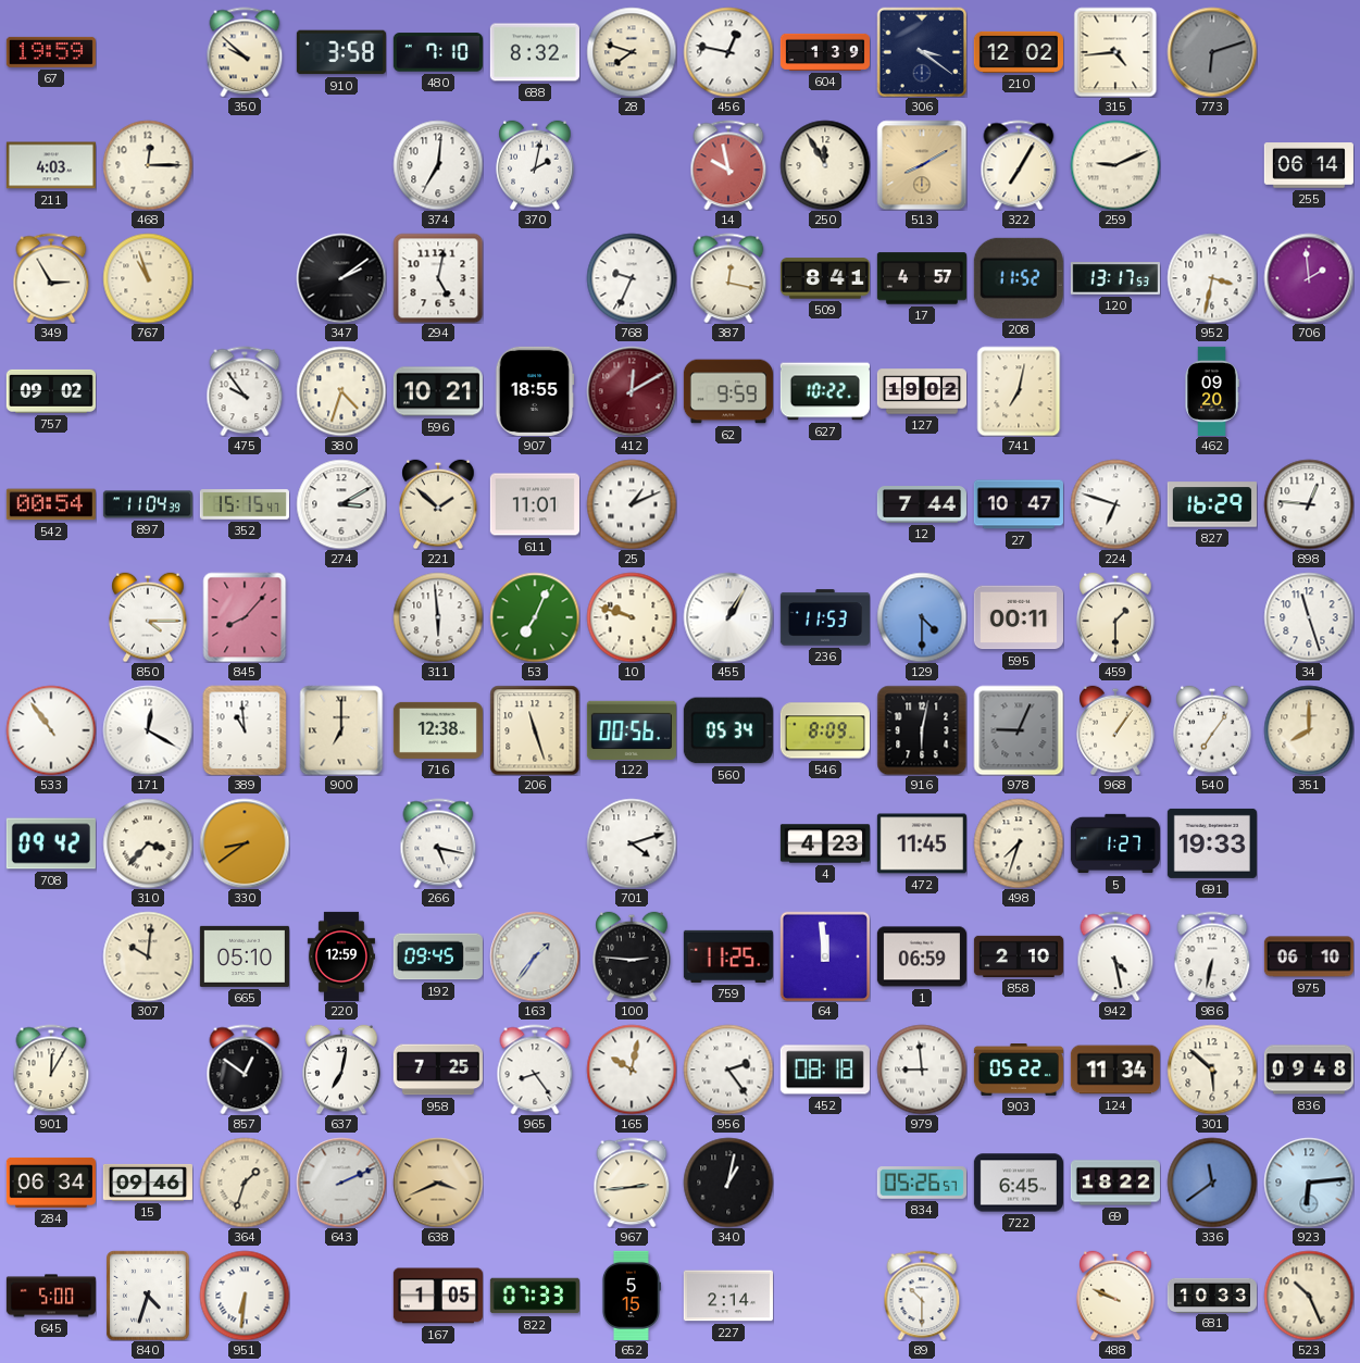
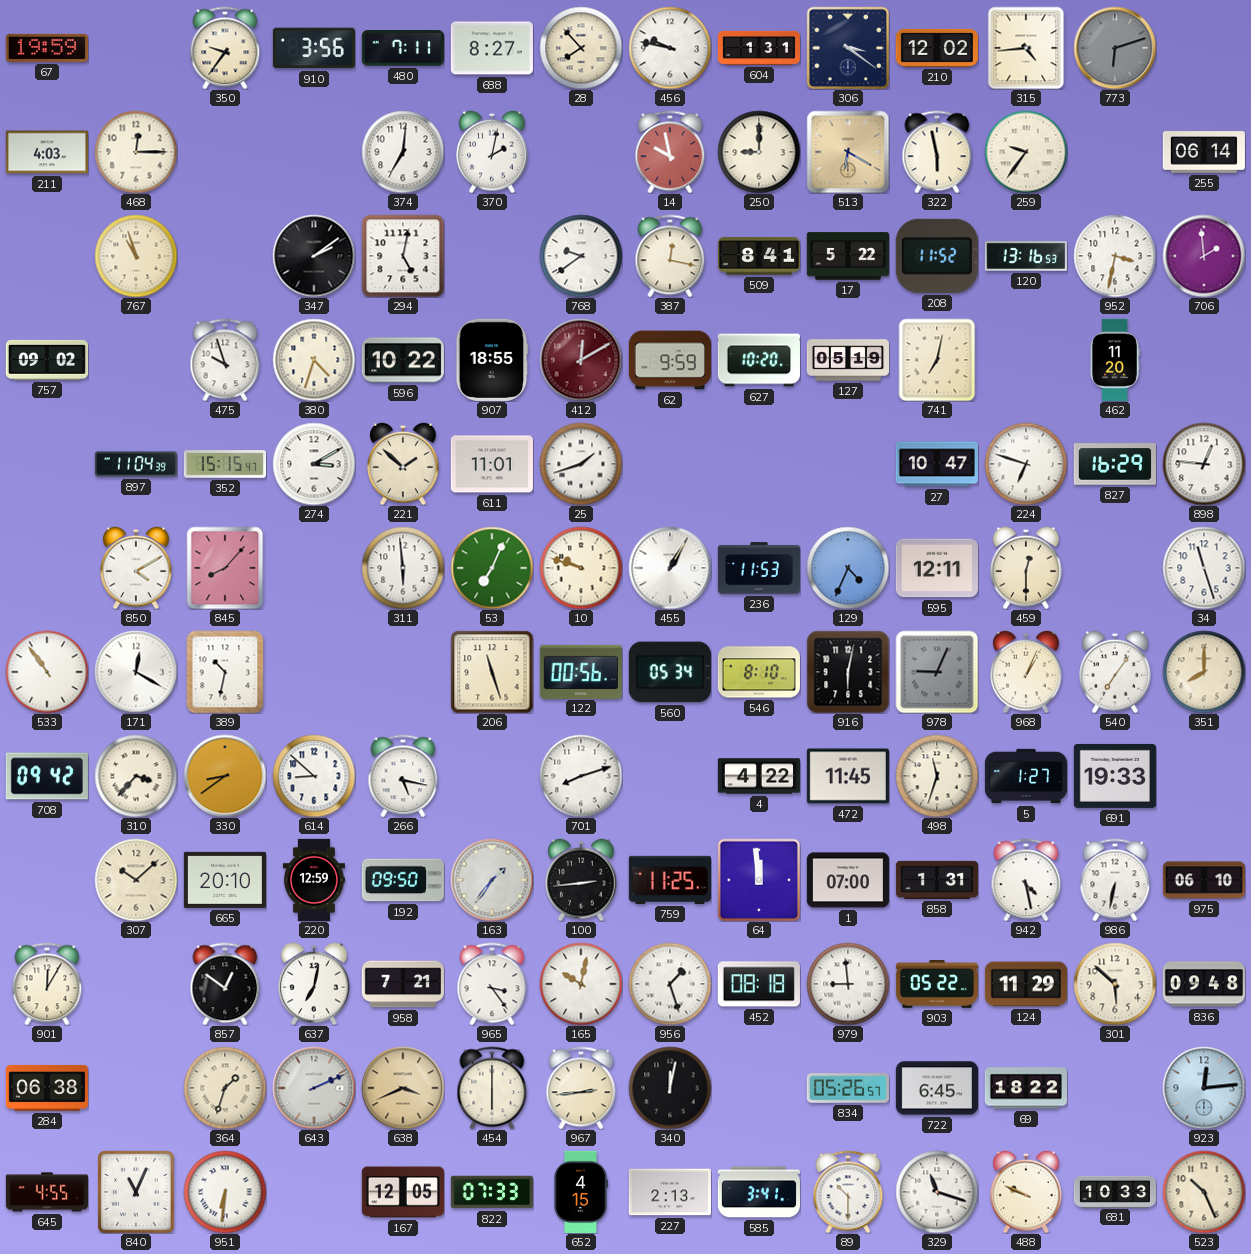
350: 9:52 -> 9:36 (225, 48)
910: 3:58 -> 3:56 (314, 48)
480: 7:10 -> 7:11 (403, 48)
688: 8:32 -> 8:27 (492, 48)
28: 7:48 -> 7:53 (581, 48)
456: 12:47 -> 9:47 (670, 48)
604: 1:39 -> 1:31 (759, 48)
250: 11:55 -> 9:00 (759, 152)
513: 8:10 -> 6:20 (848, 152)
322: 7:05 -> 5:58 (937, 152)
259: 9:11 -> 9:36 (1026, 152)
349: 2:55 -> none (51, 278)
768: 9:34 -> 9:39 (581, 256)
17: 4:57 -> 5:22 (848, 256)
120: 13:17 -> 13:16 (1026, 256)
475: 9:54 -> 9:57 (225, 360)
596: 10:21 -> 10:22 (403, 360)
627: 10:22 -> 10:20 (759, 360)
127: 19:02 -> 05:19 (847, 360)
462: 09:20 -> 11:20 (1115, 360)
542: 00:54 -> none (51, 504)
25: 1:11 -> 1:42 (581, 464)
12: 7:44 -> none (922, 505)
850: 4:15 -> 4:10 (136, 568)
129: 4:30 -> 4:34 (848, 568)
595: 00:11 -> 12:11 (937, 568)
459: 1:30 -> 12:30 (1026, 568)
389: 10:59 -> 10:32 (225, 672)
900: 7:00 -> none (341, 730)
716: 12:38 -> none (438, 730)
546: 8:09 -> 8:10 (759, 672)
968: 1:06 -> 1:04 (1026, 672)
614: none -> 8:52 (314, 776)
701: 4:12 -> 8:12 (581, 776)
4: 4:23 -> 4:22 (759, 776)
498: 7:33 -> 11:33 (937, 776)
307: 10:01 -> 10:08 (136, 880)
665: 05:10 -> 20:10 (225, 880)
192: 09:45 -> 09:50 (403, 880)
100: 2:46 -> 2:44 (581, 880)
1: 06:59 -> 07:00 (848, 880)
858: 2:10 -> 1:31 (937, 880)
958: 7:25 -> 7:21 (403, 984)
965: 8:24 -> 3:24 (492, 984)
956: 2:24 -> 1:27 (670, 984)
124: 11:34 -> 11:29 (1026, 984)
284: 06:34 -> 06:38 (47, 1088)
15: 09:46 -> none (148, 1183)
454: none -> 6:00 (492, 1088)
340: 1:02 -> 12:02 (670, 1088)
336: 11:39 -> none (1212, 1183)
923: 6:14 -> 12:14 (1204, 1088)
645: 5:00 -> 4:55 (47, 1192)
840: 4:33 -> 11:04 (136, 1192)
167: 1:05 -> 12:05 (403, 1192)
652: 5:15 -> 4:15 (580, 1192)
227: 2:14 -> 2:13 (670, 1192)
585: none -> 3:41 (759, 1192)
329: none -> 11:18 (937, 1192)
